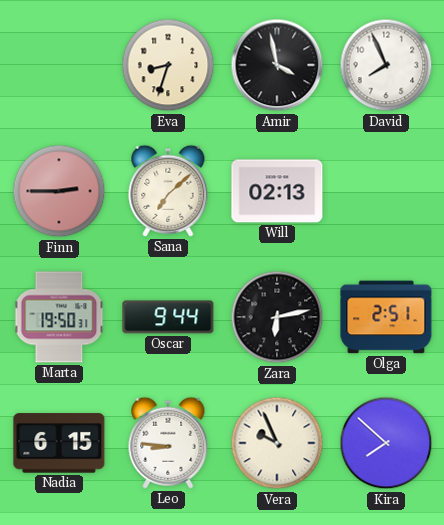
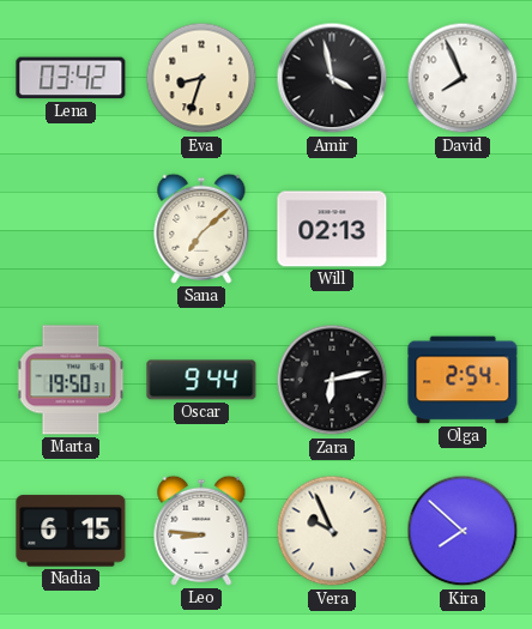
Lena: none -> 03:42 (71, 78)
Finn: 2:45 -> none (59, 191)
Olga: 2:51 -> 2:54 (463, 380)
